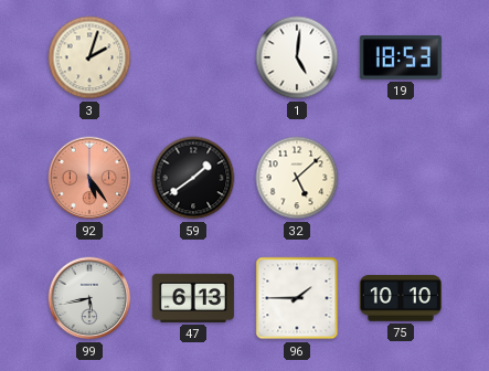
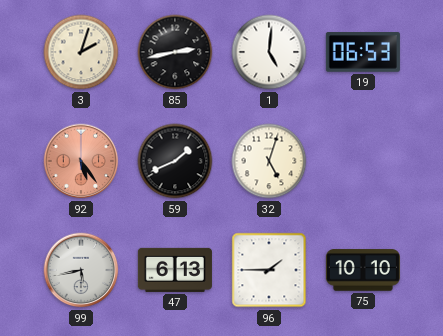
85: none -> 2:43 (175, 52)
19: 18:53 -> 06:53 (363, 52)
59: 1:39 -> 1:41 (175, 161)
32: 5:08 -> 5:03 (269, 161)
